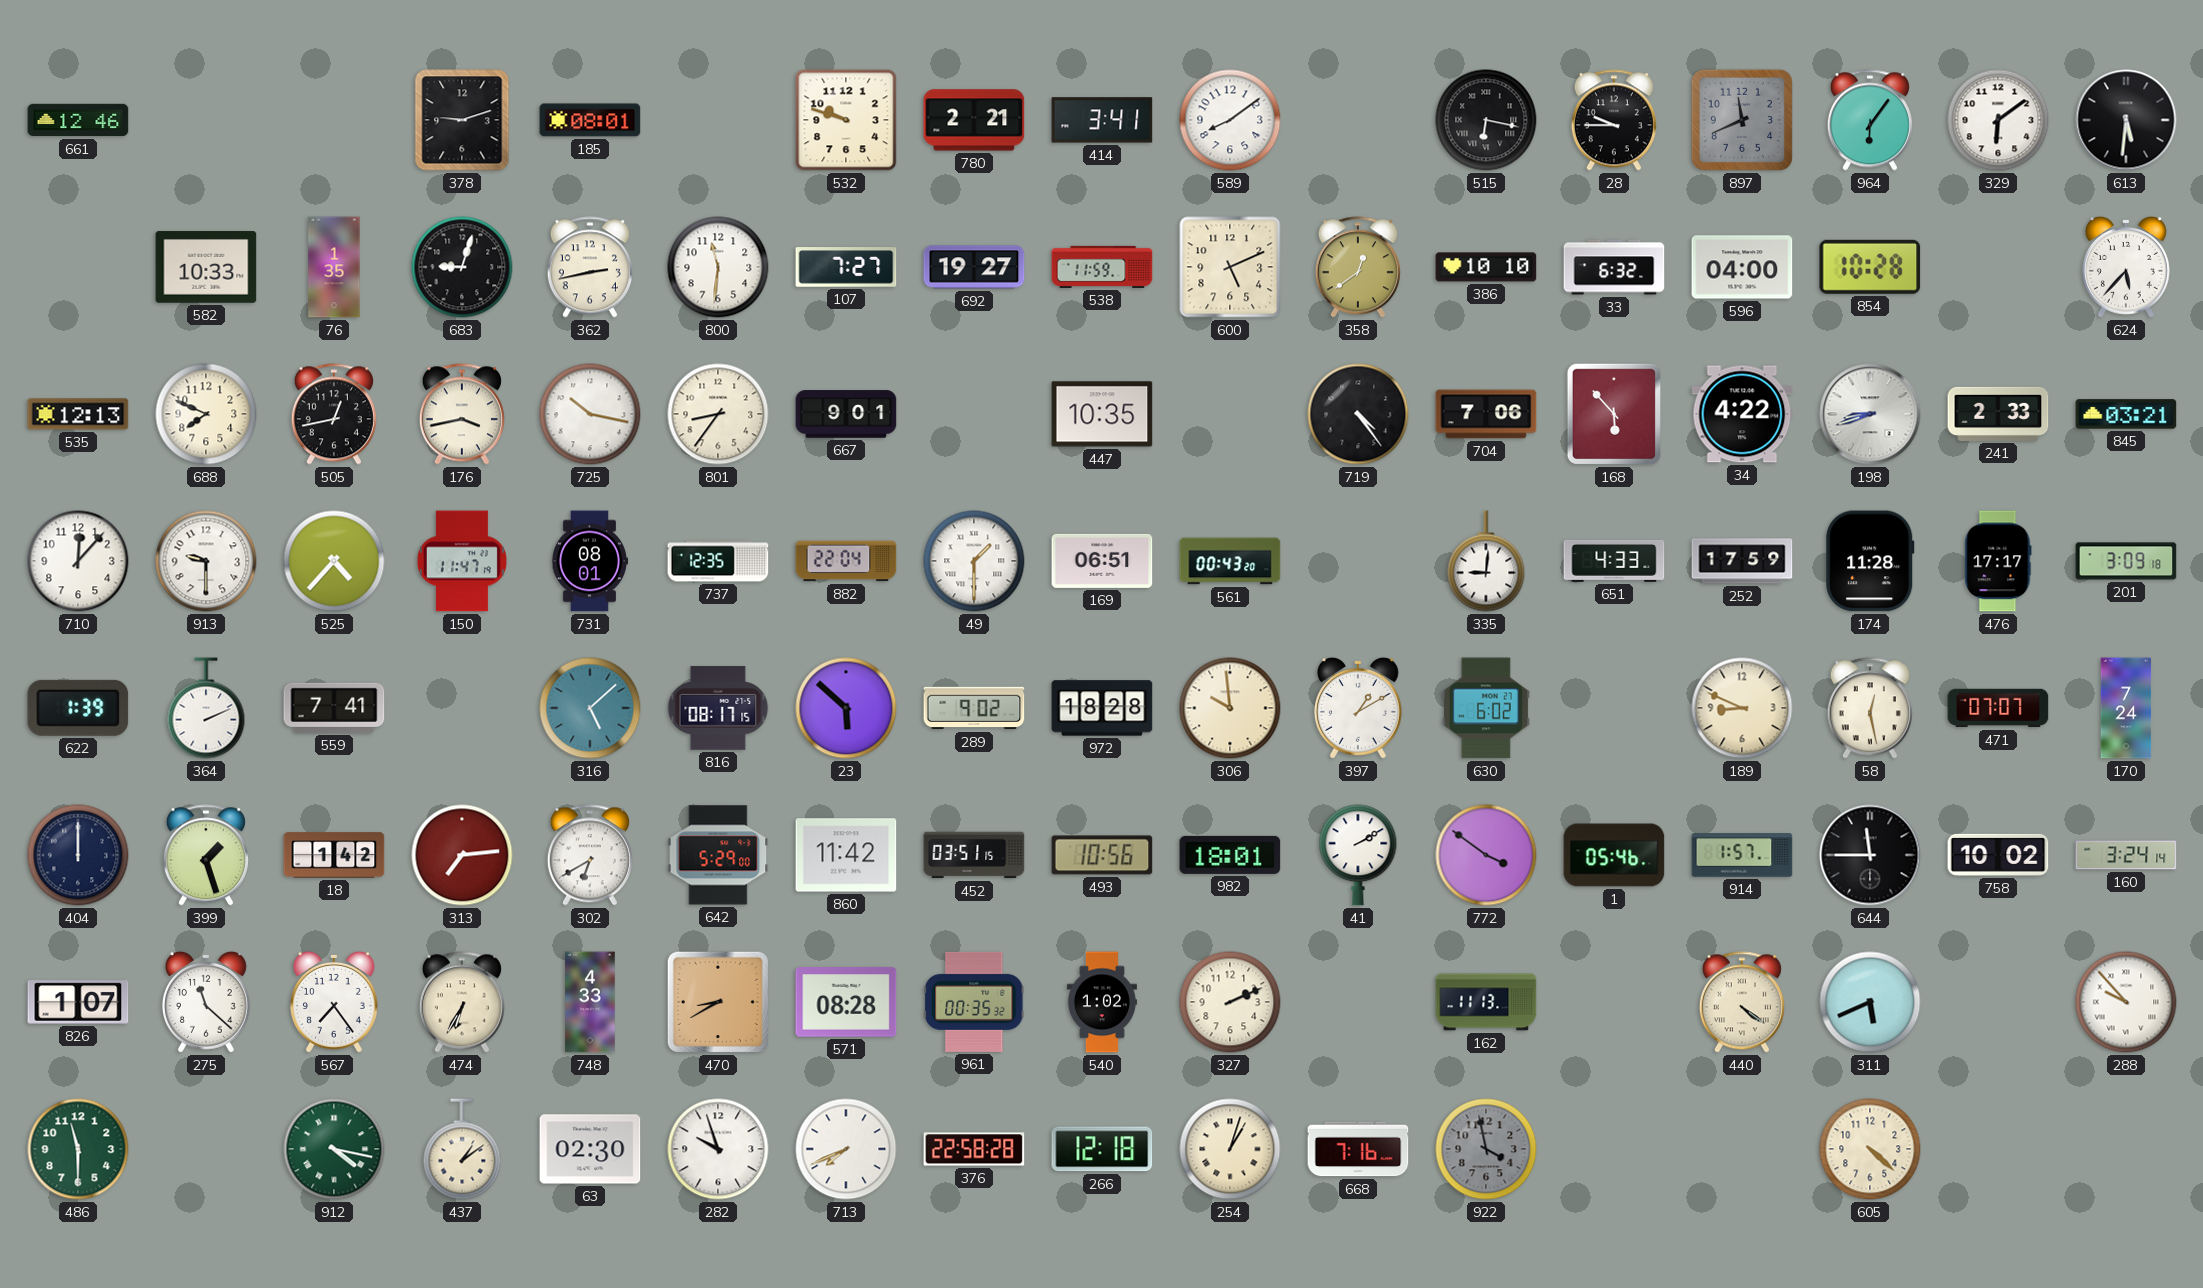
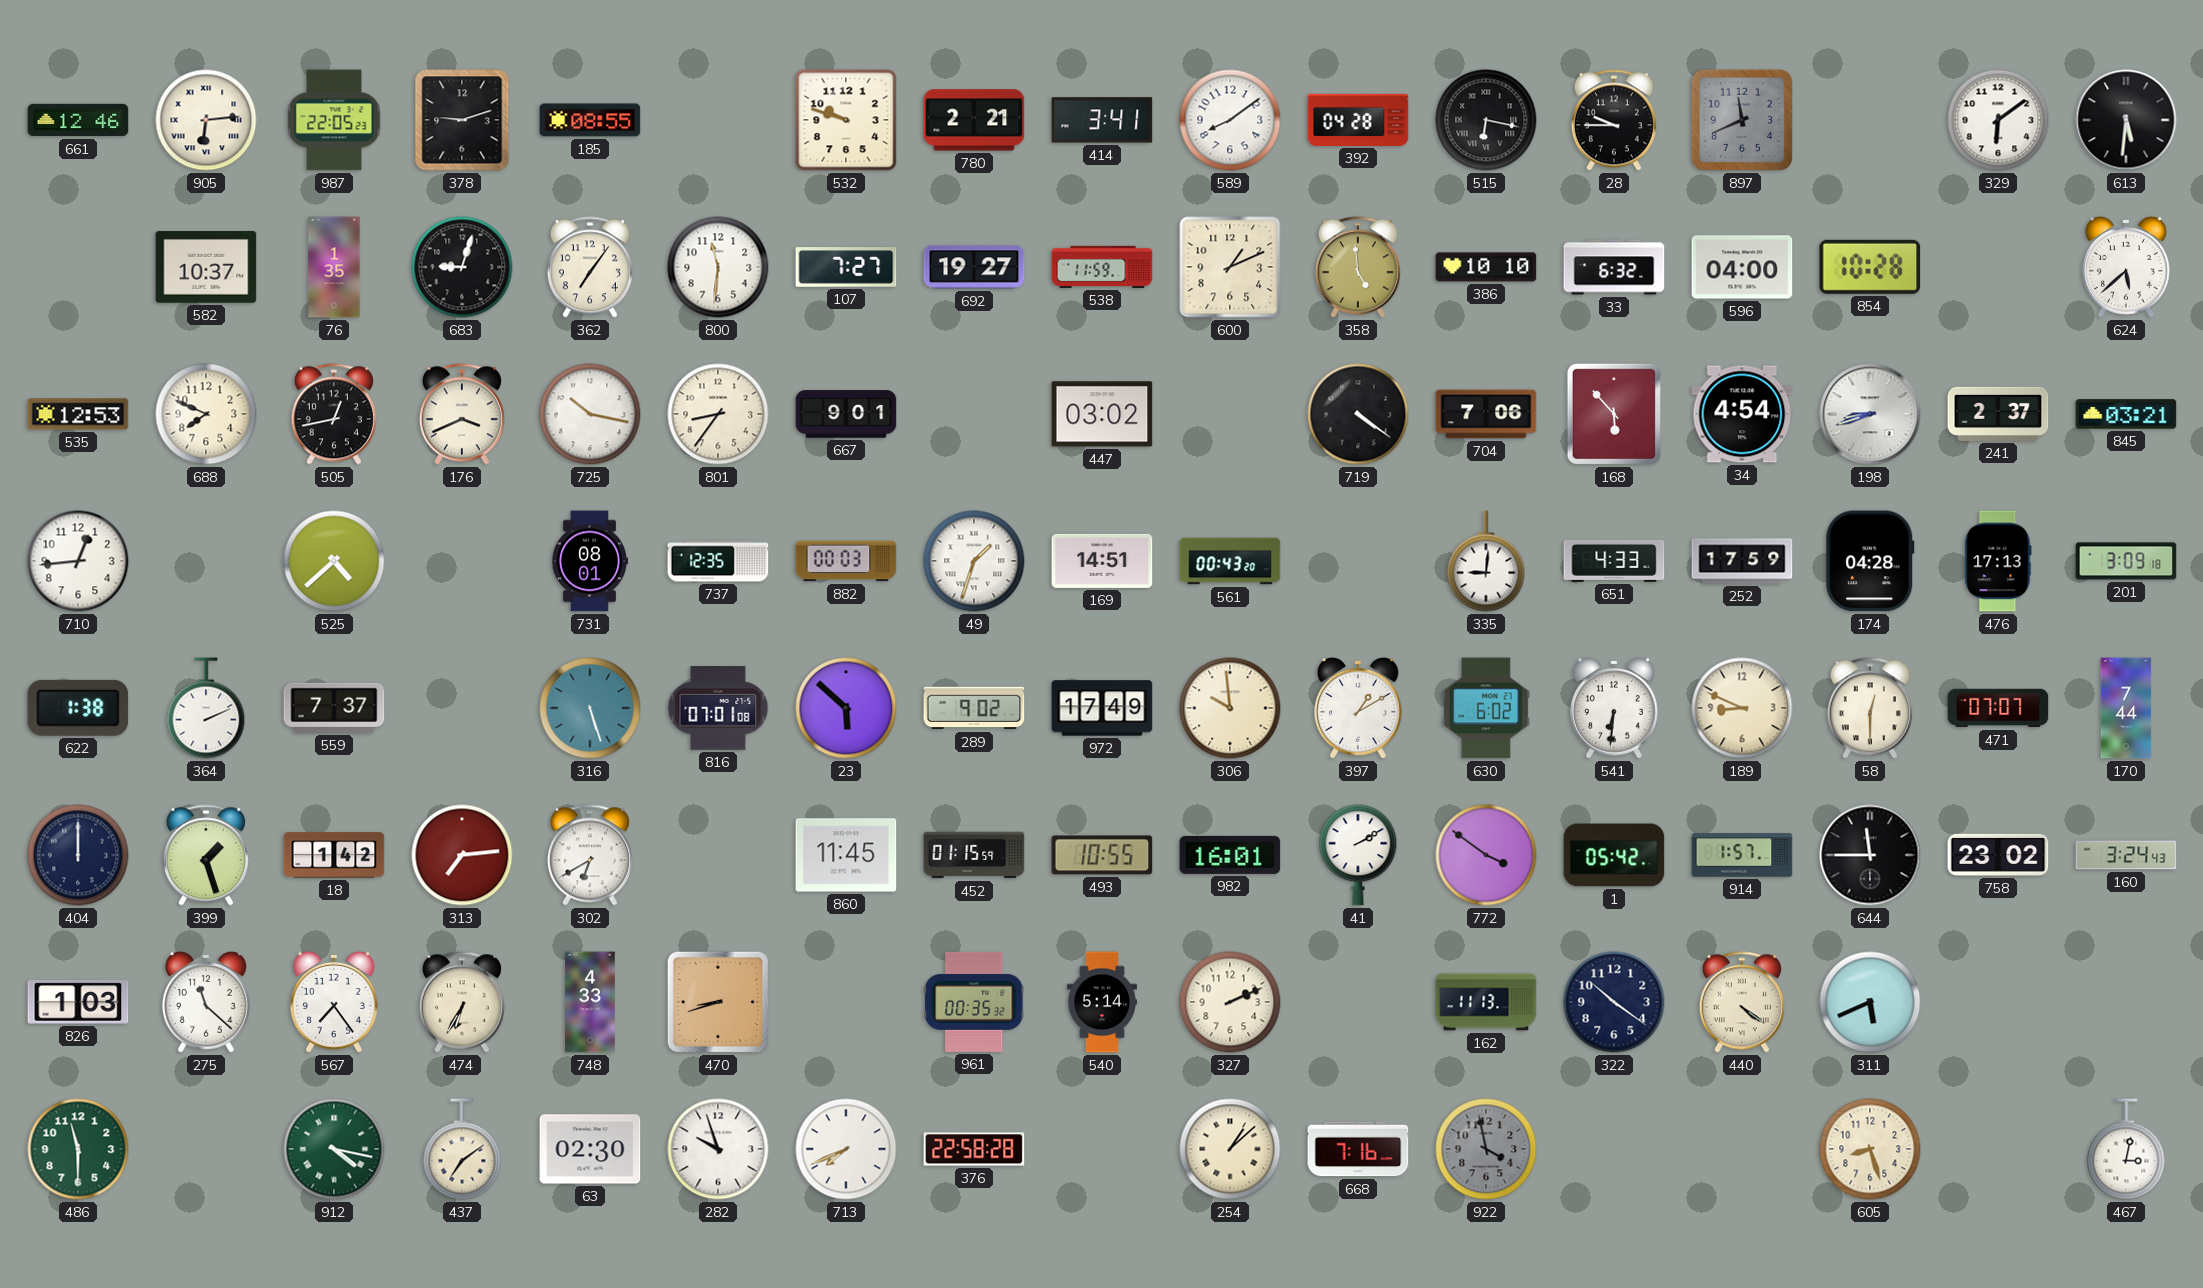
905: none -> 6:14 (206, 120)
987: none -> 22:05 (334, 120)
185: 08:01 -> 08:55 (590, 120)
392: none -> 04:28 (1358, 120)
964: 6:06 -> none (1870, 120)
582: 10:33 -> 10:37 (206, 267)
362: 2:43 -> 7:06 (590, 267)
600: 5:11 -> 1:11 (1230, 267)
358: 12:39 -> 4:59 (1358, 267)
624: 5:37 -> 5:38 (2126, 267)
535: 12:13 -> 12:53 (78, 414)
176: 3:43 -> 3:41 (462, 414)
447: 10:35 -> 03:02 (1102, 414)
719: 4:24 -> 4:21 (1358, 414)
34: 4:22 -> 4:54 (1742, 414)
241: 2:33 -> 2:37 (1998, 414)
710: 12:07 -> 12:44 (78, 561)
913: 9:30 -> none (206, 561)
525: 4:37 -> 4:38 (334, 561)
150: 11:47 -> none (462, 561)
882: 22:04 -> 00:03 (846, 561)
49: 1:30 -> 1:33 (974, 561)
169: 06:51 -> 14:51 (1102, 561)
174: 11:28 -> 04:28 (1870, 561)
476: 17:17 -> 17:13 (1998, 561)
622: 1:39 -> 1:38 (78, 708)
559: 7:41 -> 7:37 (334, 708)
316: 5:08 -> 5:27 (590, 708)
816: 08:17 -> 07:01 (718, 708)
972: 18:28 -> 17:49 (1102, 708)
541: none -> 6:31 (1614, 708)
58: 12:28 -> 12:30 (1870, 708)
170: 7:24 -> 7:44 (2126, 708)
642: 5:29 -> none (718, 855)
860: 11:42 -> 11:45 (846, 855)
452: 03:51 -> 01:15 (974, 855)
493: 10:56 -> 10:55 (1102, 855)
982: 18:01 -> 16:01 (1230, 855)
1: 05:46 -> 05:42 (1614, 855)
758: 10:02 -> 23:02 (1998, 855)
160: 3:24:14 -> 3:24:43 (2126, 855)
826: 1:07 -> 1:03 (78, 1002)
470: 8:40 -> 8:42 (718, 1002)
571: 08:28 -> none (846, 1002)
540: 1:02 -> 5:14 (1102, 1002)
322: none -> 10:21 (1614, 1002)
288: 9:53 -> none (2126, 1002)
437: 1:09 -> 7:09 (462, 1149)
266: 12:18 -> none (1102, 1149)
254: 1:03 -> 1:08 (1230, 1149)
605: 4:22 -> 8:27 (1870, 1149)
467: none -> 3:02 (2126, 1149)
